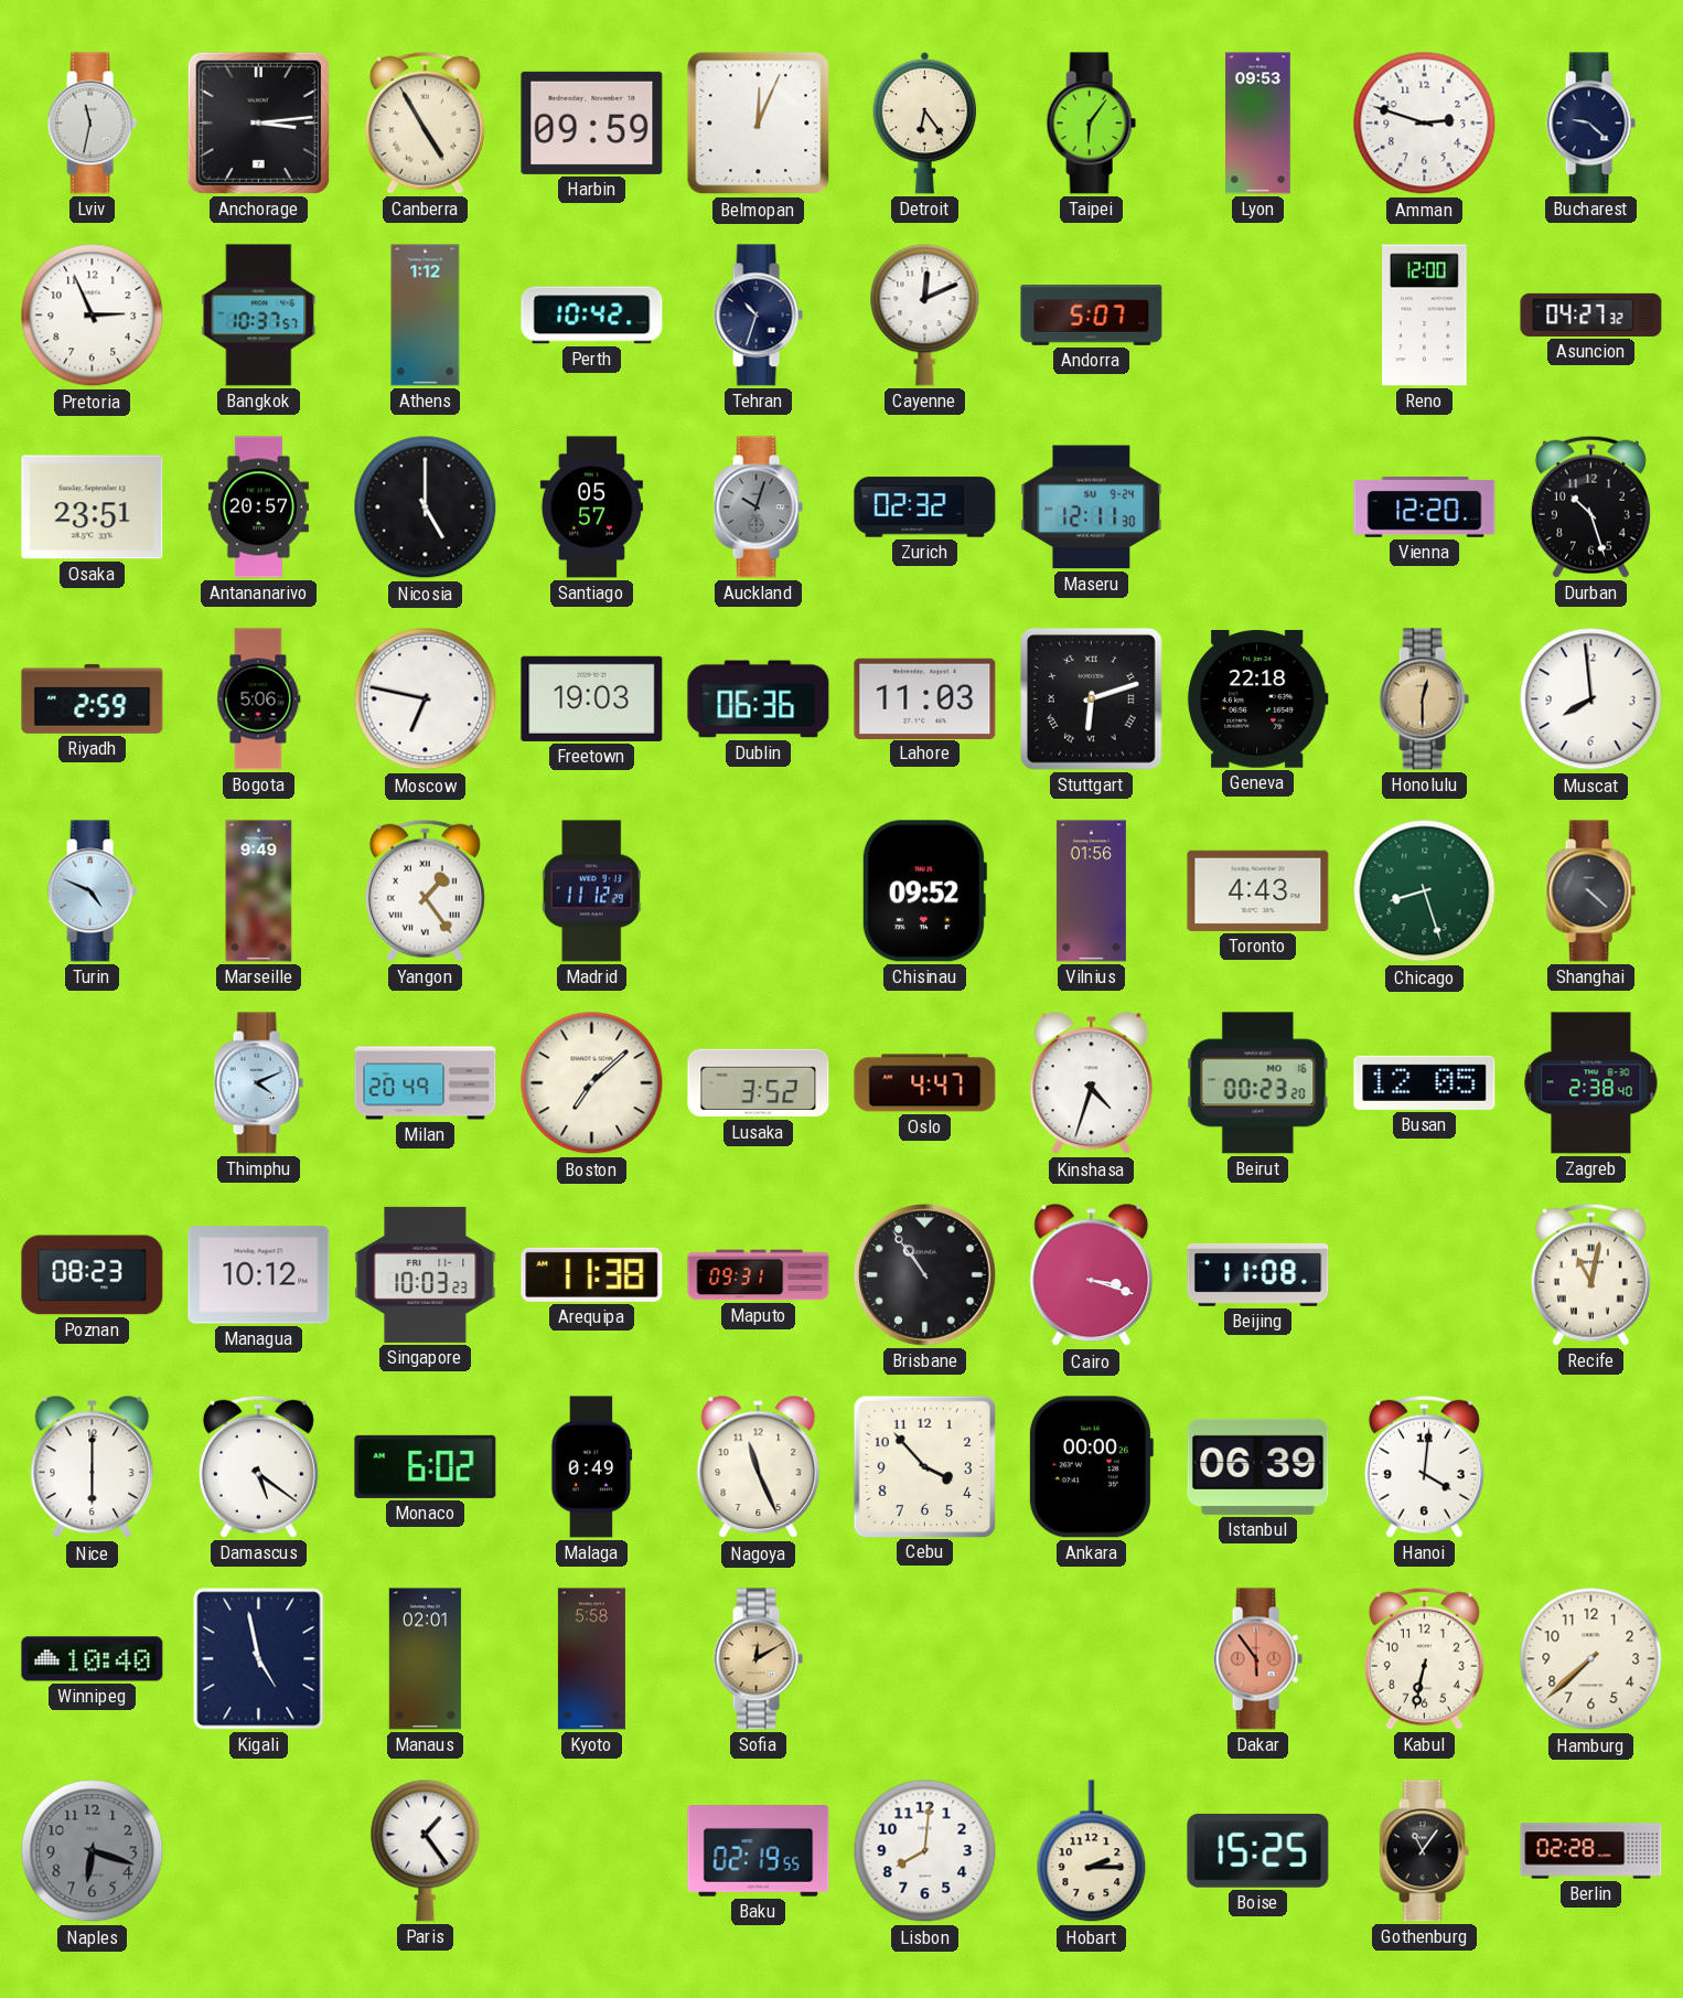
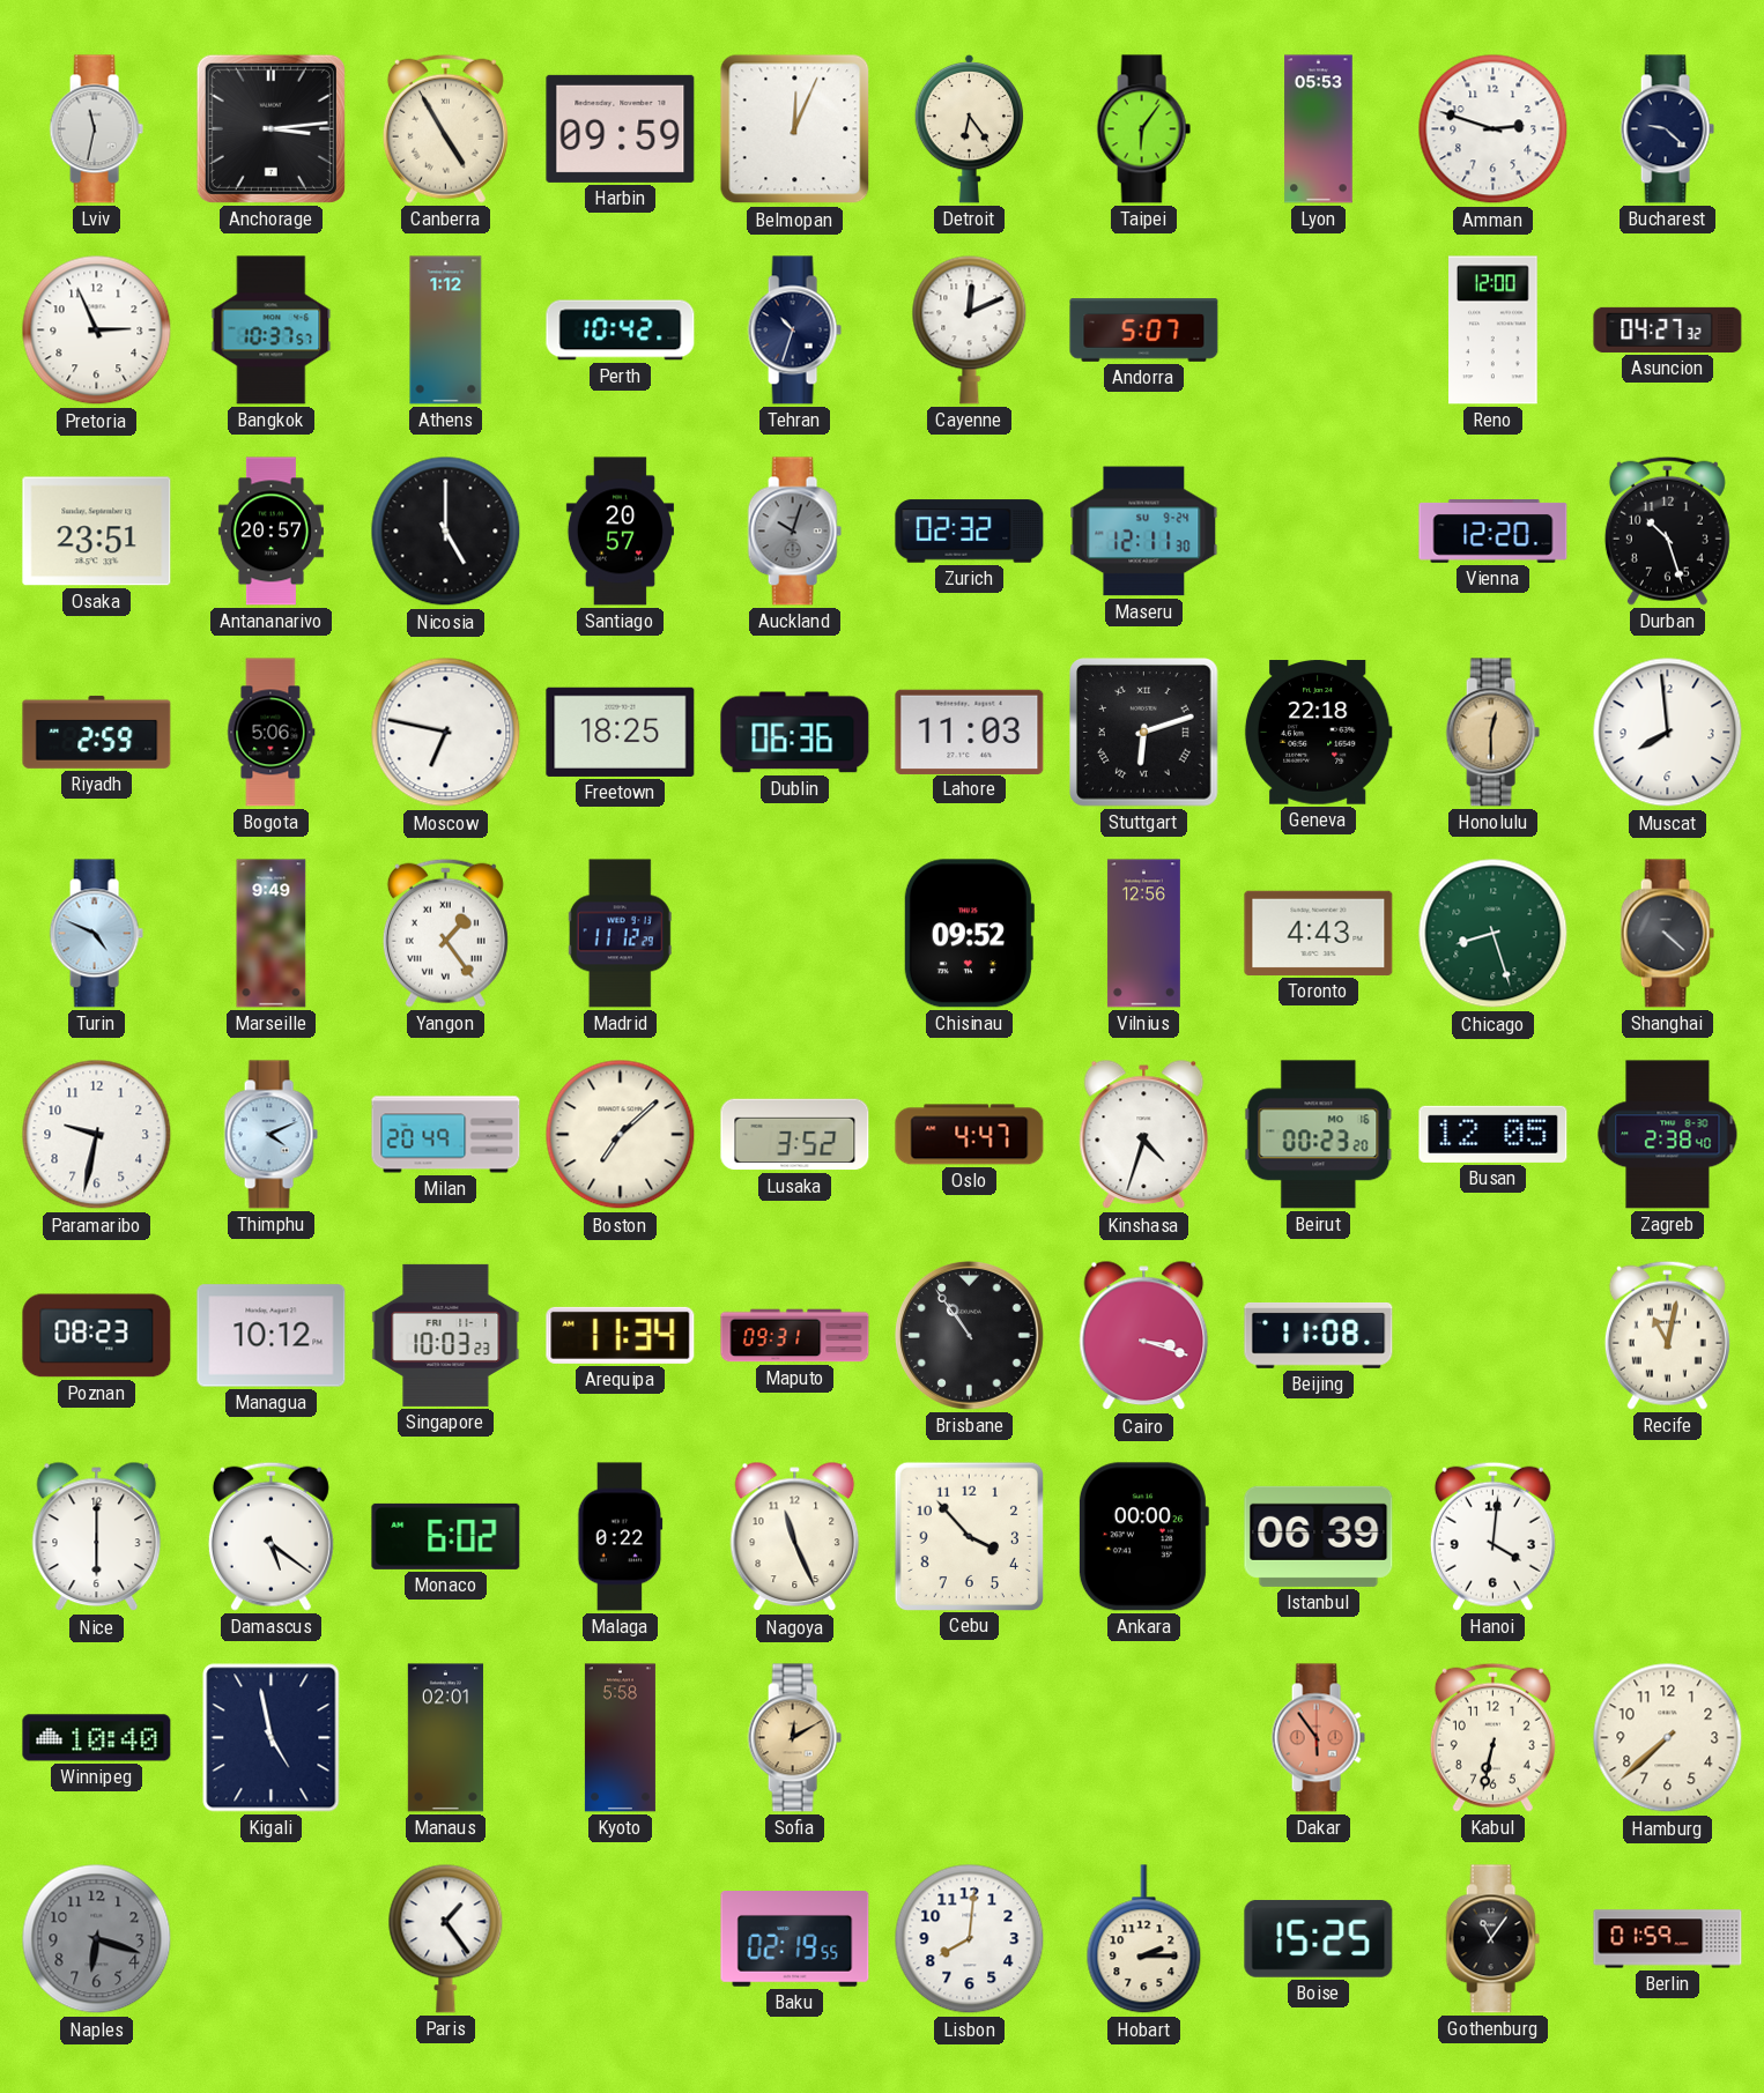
Lyon: 09:53 -> 05:53 (1319, 129)
Santiago: 05:57 -> 20:57 (620, 532)
Freetown: 19:03 -> 18:25 (621, 732)
Vilnius: 01:56 -> 12:56 (1143, 934)
Paramaribo: none -> 9:32 (97, 1135)
Arequipa: 11:38 -> 11:34 (621, 1335)
Malaga: 0:49 -> 0:22 (621, 1537)
Berlin: 02:28 -> 01:59 (1668, 1939)
